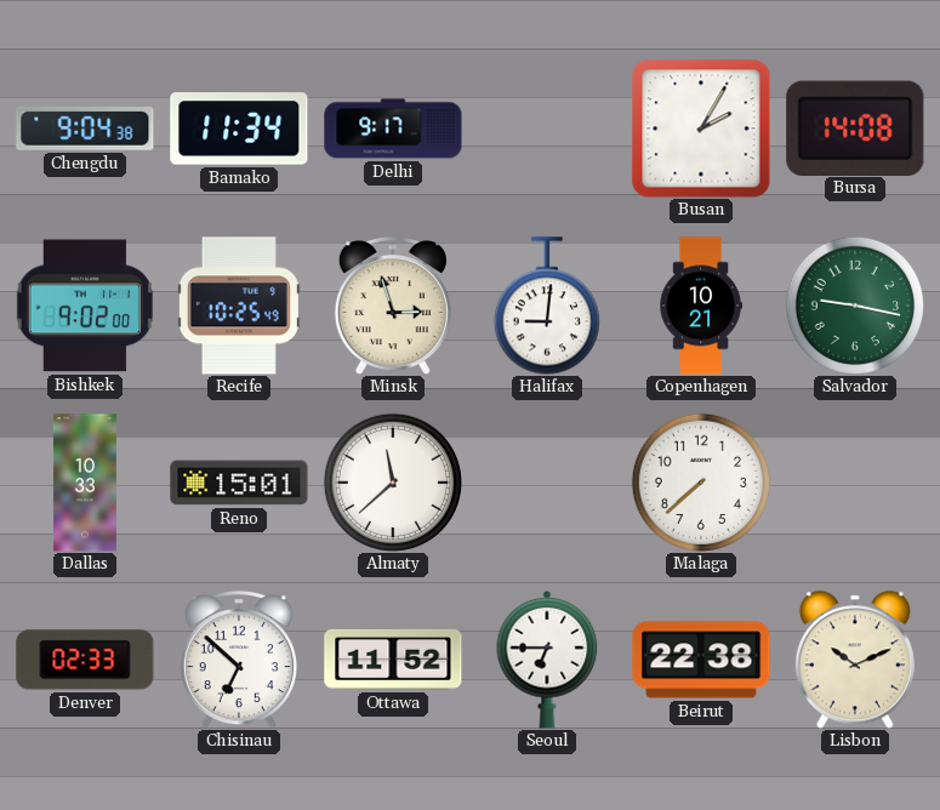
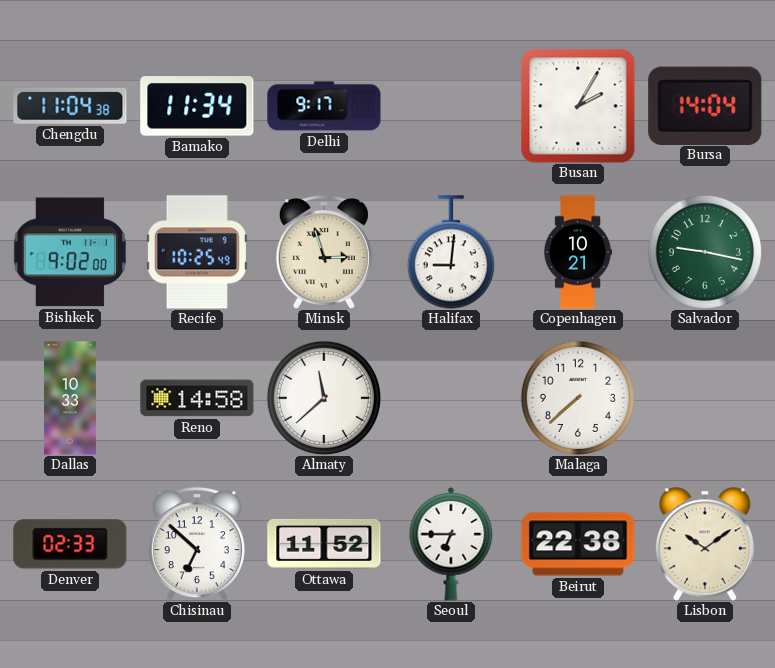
Chengdu: 9:04 -> 11:04 (70, 106)
Bursa: 14:08 -> 14:04 (705, 105)
Reno: 15:01 -> 14:58 (197, 398)
Lisbon: 10:11 -> 10:09 (705, 544)
